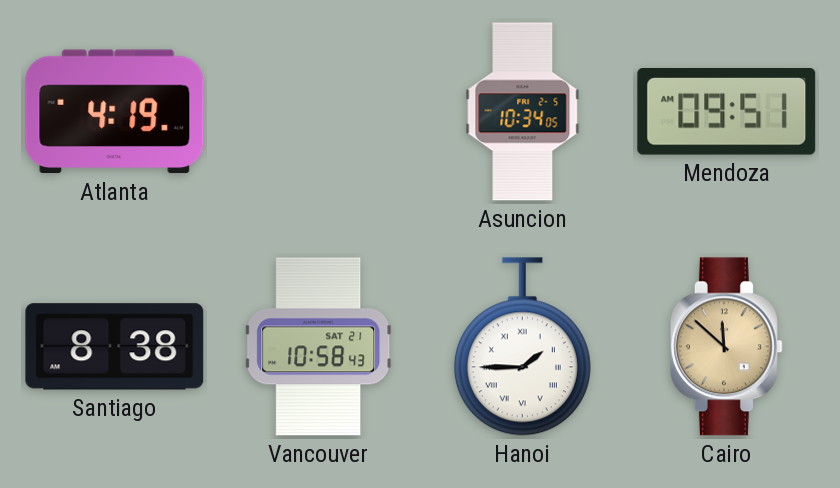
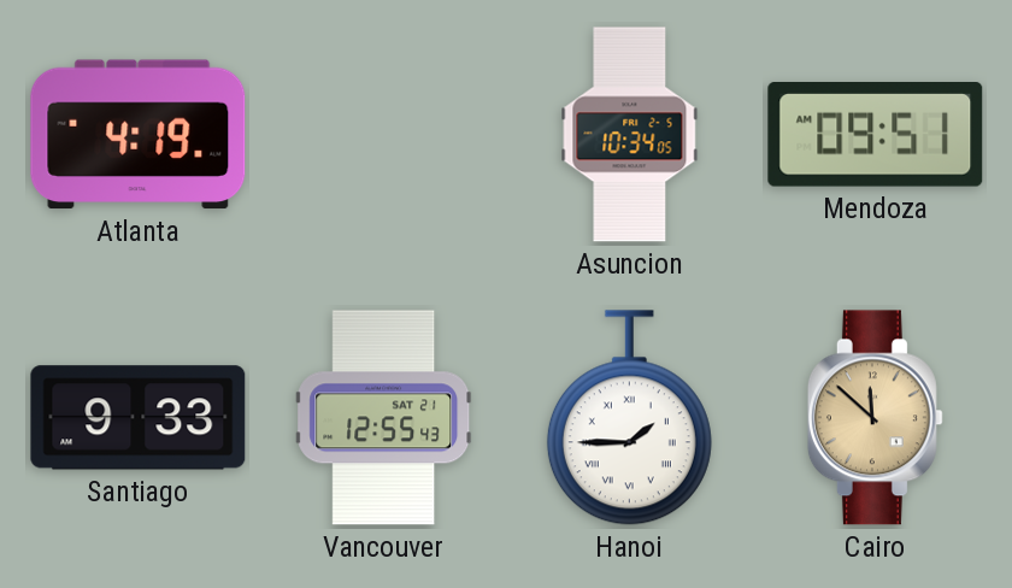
Santiago: 8:38 -> 9:33 (139, 418)
Vancouver: 10:58 -> 12:55 (384, 418)
